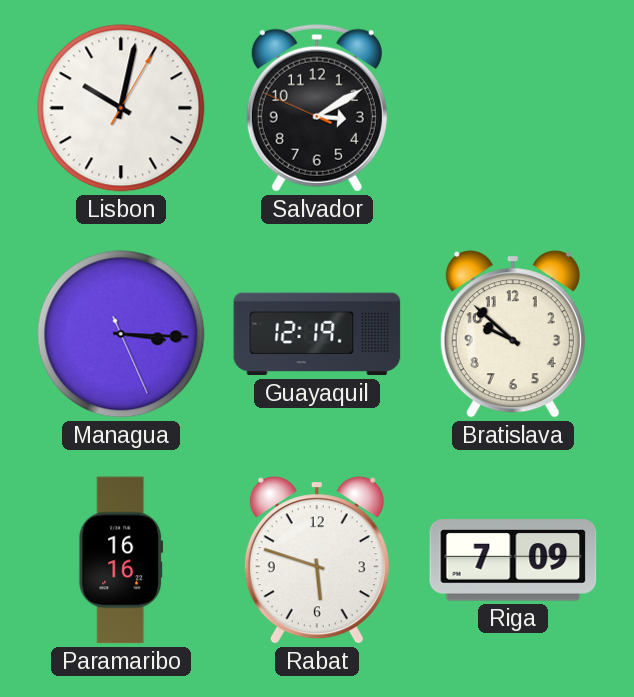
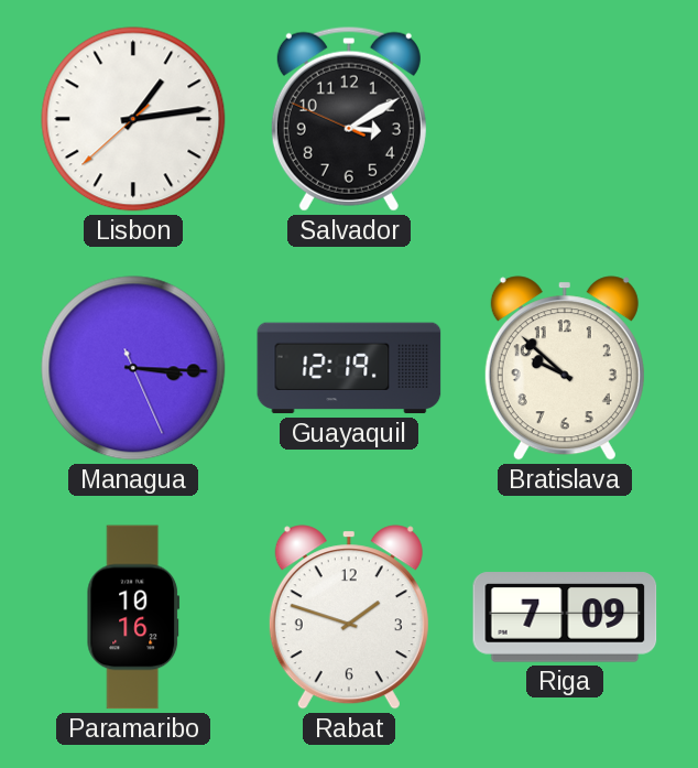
Lisbon: 10:02 -> 1:13 (133, 119)
Paramaribo: 16:16 -> 10:16 (133, 617)
Rabat: 5:48 -> 1:48 (349, 617)
